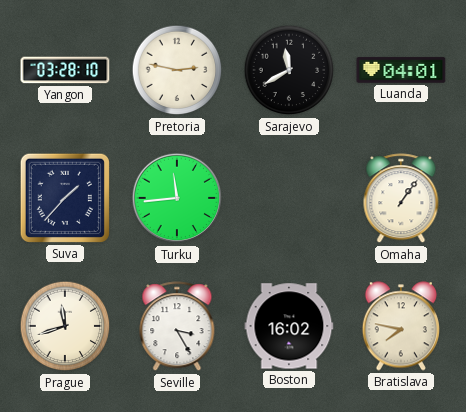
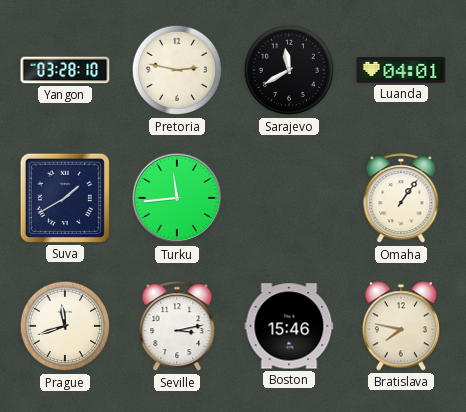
Suva: 1:37 -> 1:40 (65, 198)
Seville: 3:25 -> 3:13 (177, 327)
Boston: 16:02 -> 15:46 (289, 326)
